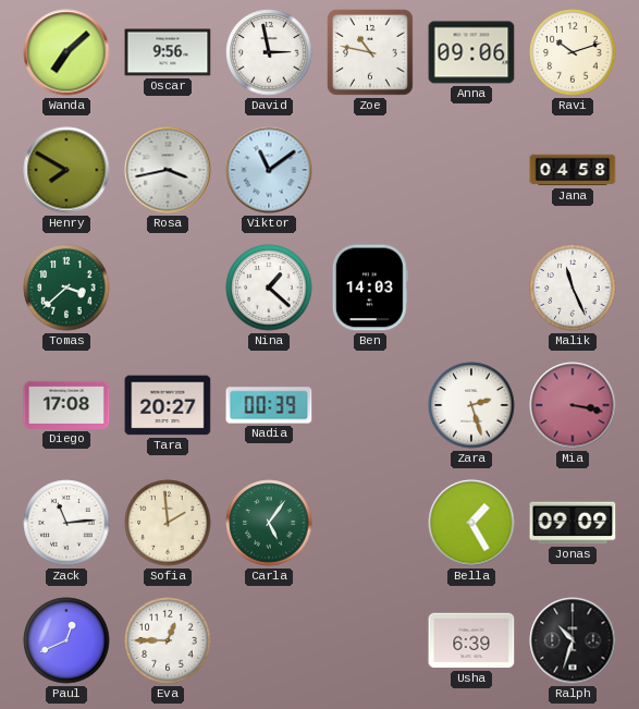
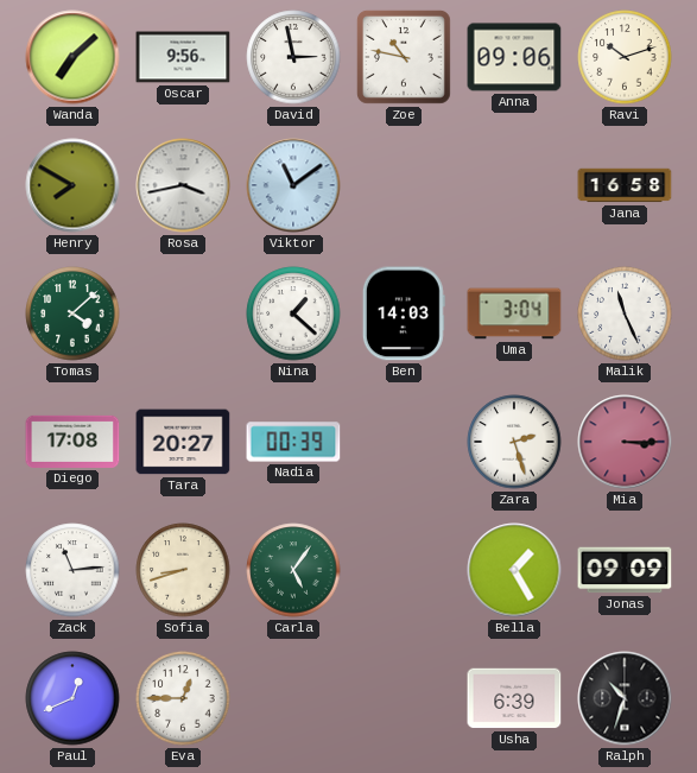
Jana: 04:58 -> 16:58 (625, 185)
Tomas: 3:38 -> 4:08 (72, 313)
Uma: none -> 3:04 (514, 313)
Mia: 3:17 -> 3:15 (625, 442)
Sofia: 1:59 -> 8:42 (183, 570)
